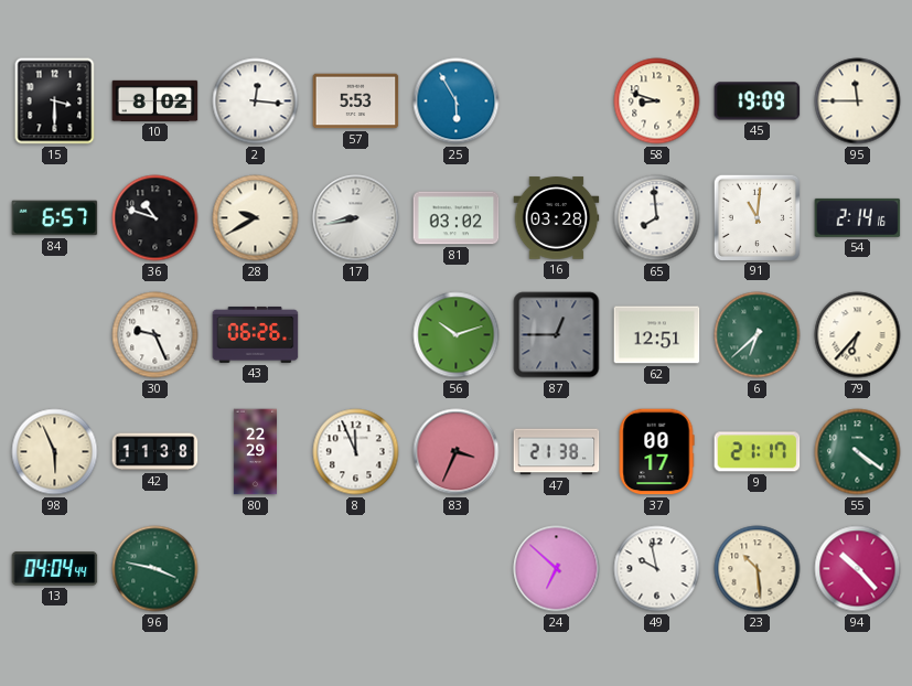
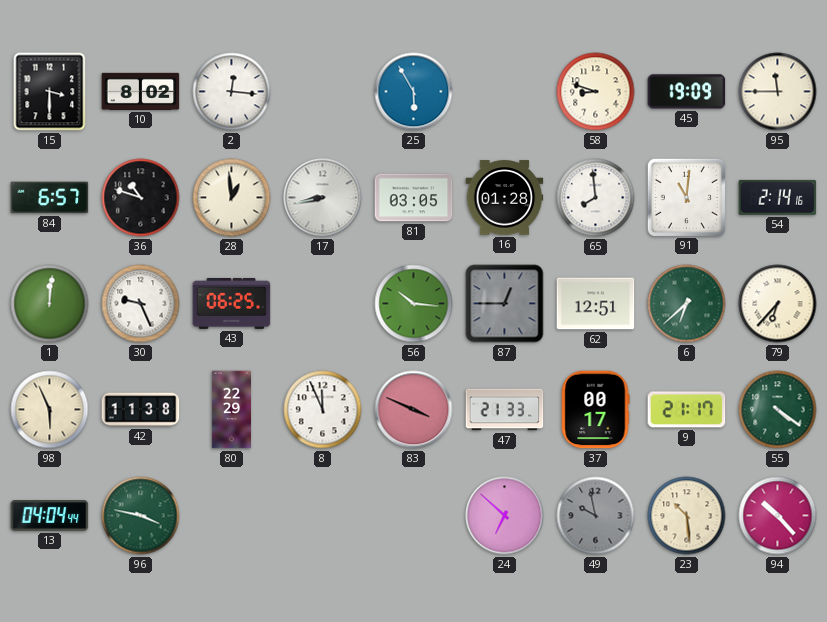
57: 5:53 -> none (356, 101)
28: 9:40 -> 12:59 (232, 198)
81: 03:02 -> 03:05 (414, 198)
16: 03:28 -> 01:28 (505, 198)
1: none -> 12:01 (50, 304)
43: 06:26 -> 06:25 (232, 303)
56: 10:12 -> 10:16 (414, 304)
83: 3:34 -> 3:49 (414, 410)
47: 21:38 -> 21:33 (505, 410)
49 dial: white -> grey (596, 516)
